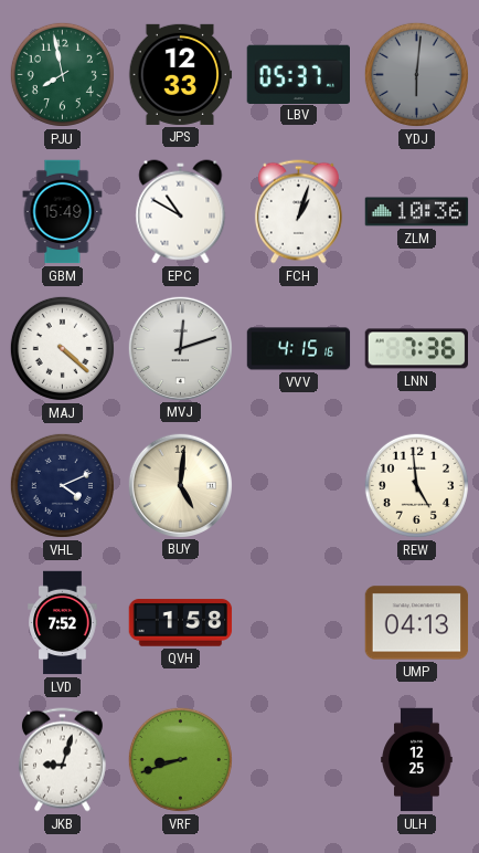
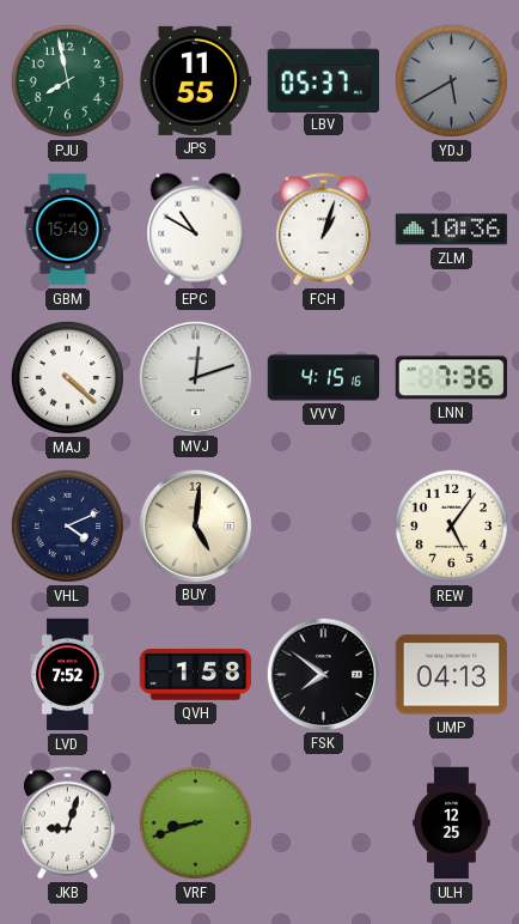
JPS: 12:33 -> 11:55 (195, 80)
YDJ: 6:01 -> 5:40 (451, 80)
REW: 4:59 -> 5:06 (451, 525)
FSK: none -> 7:51 (323, 674)
